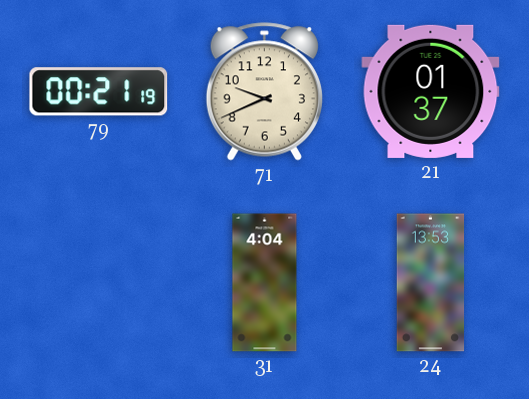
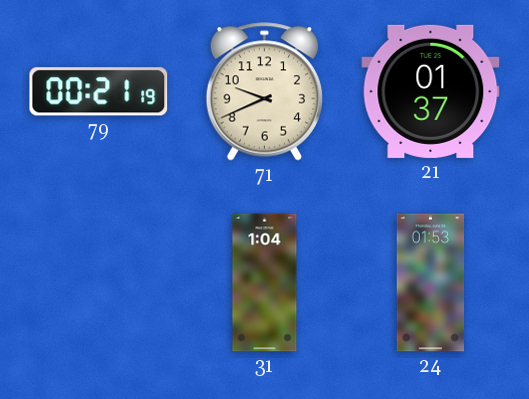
31: 4:04 -> 1:04 (265, 283)
24: 13:53 -> 01:53 (431, 283)
